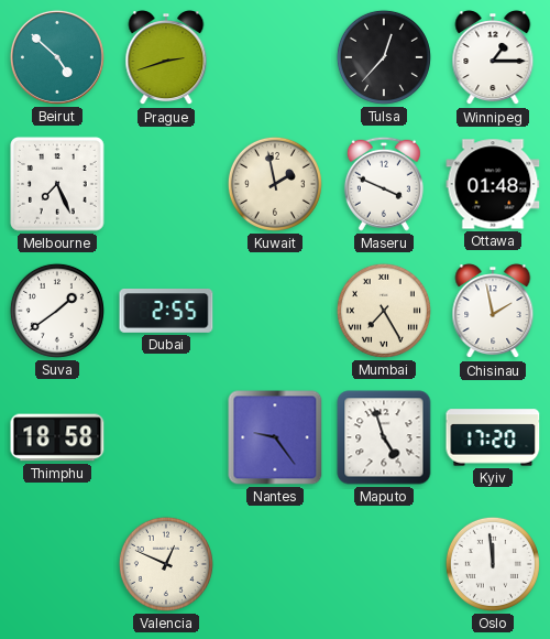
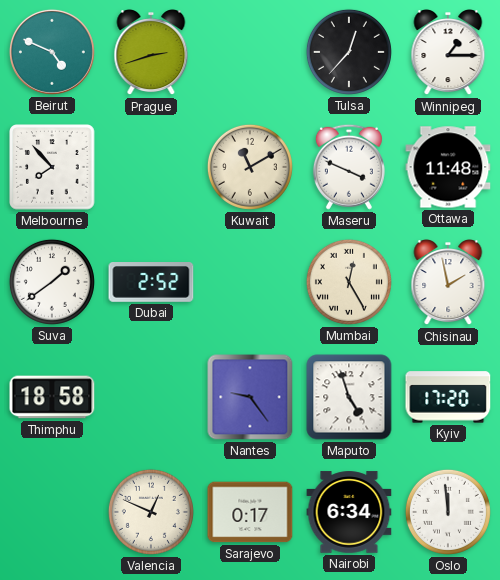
Beirut: 4:52 -> 4:49 (52, 52)
Melbourne: 7:26 -> 7:53 (52, 167)
Kuwait: 1:58 -> 11:10 (250, 167)
Ottawa: 01:48 -> 11:48 (448, 167)
Dubai: 2:55 -> 2:52 (151, 283)
Mumbai: 7:25 -> 12:25 (349, 282)
Sarajevo: none -> 0:17 (250, 512)
Nairobi: none -> 6:34 (349, 512)
